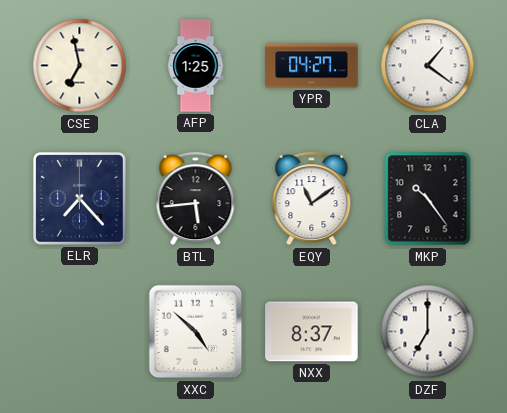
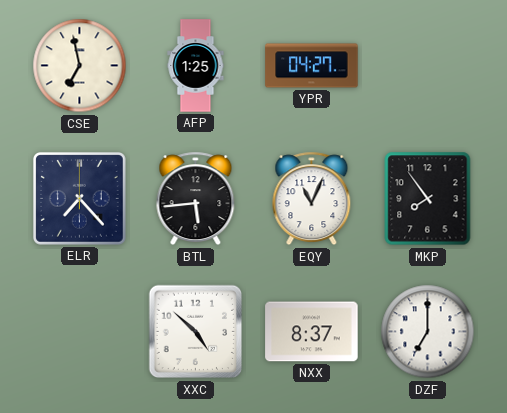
CLA: 1:21 -> none (428, 66)
EQY: 11:09 -> 11:04 (312, 199)
MKP: 10:24 -> 7:54 (428, 199)
